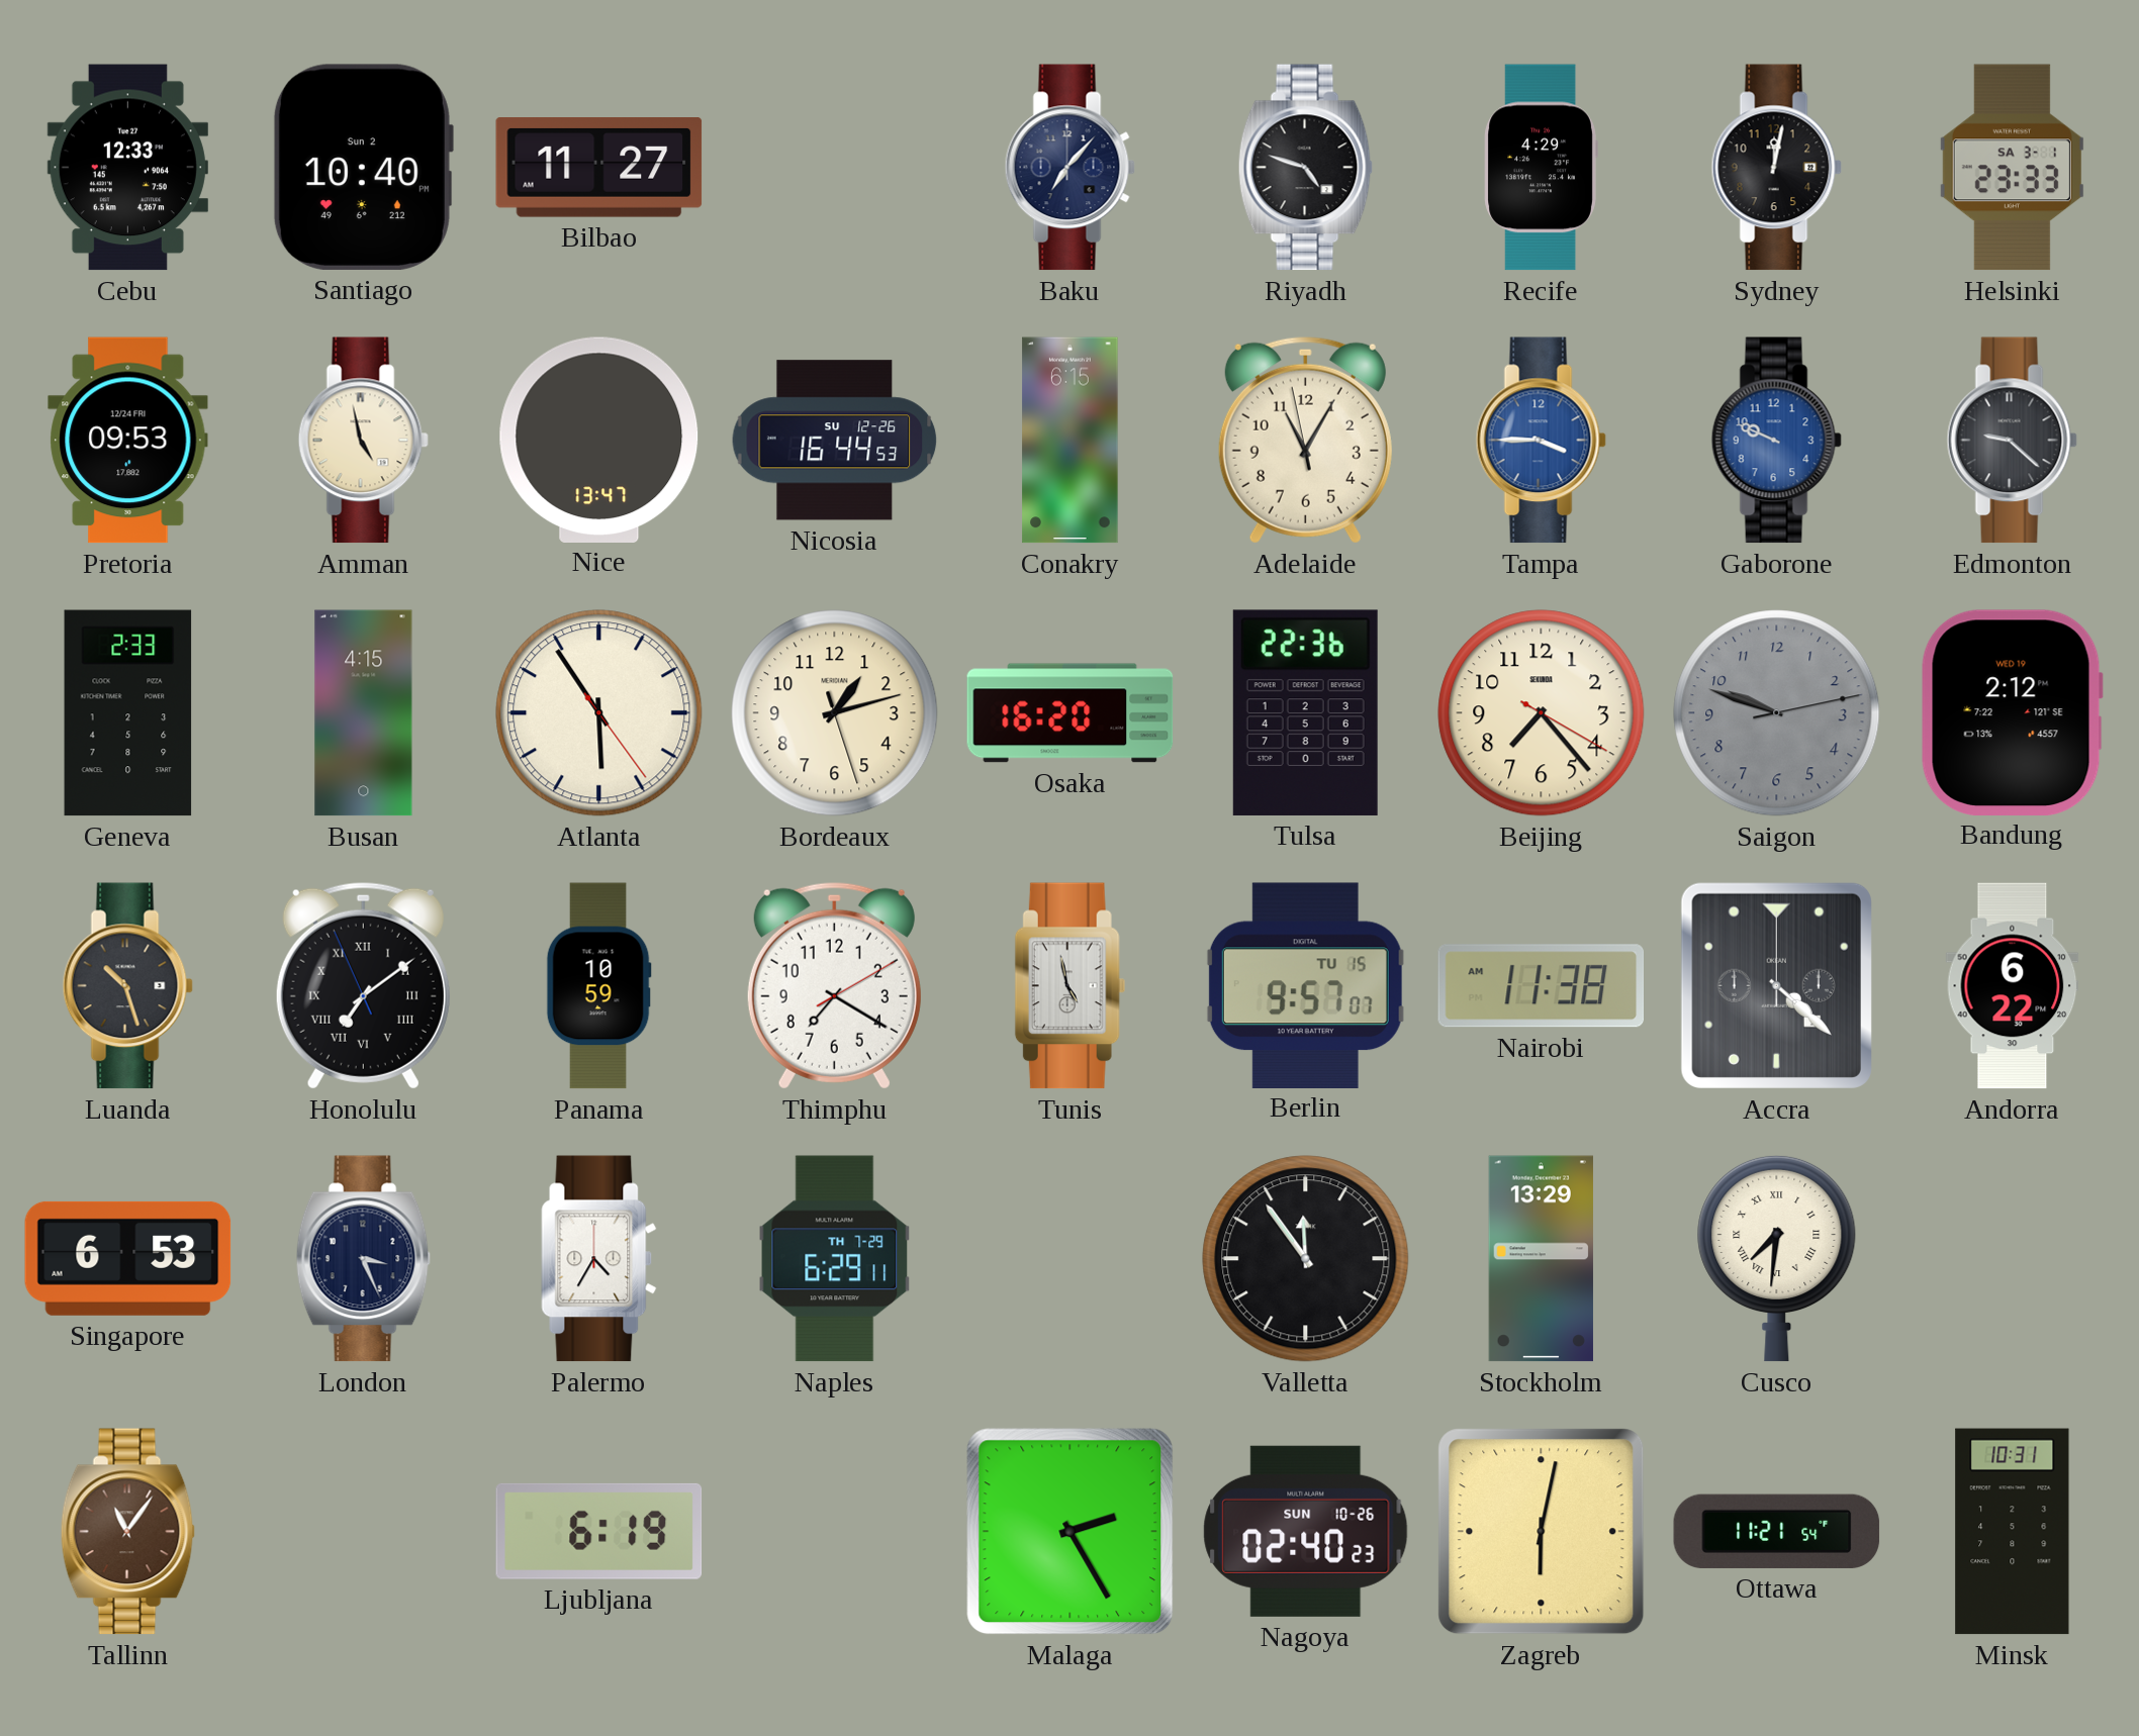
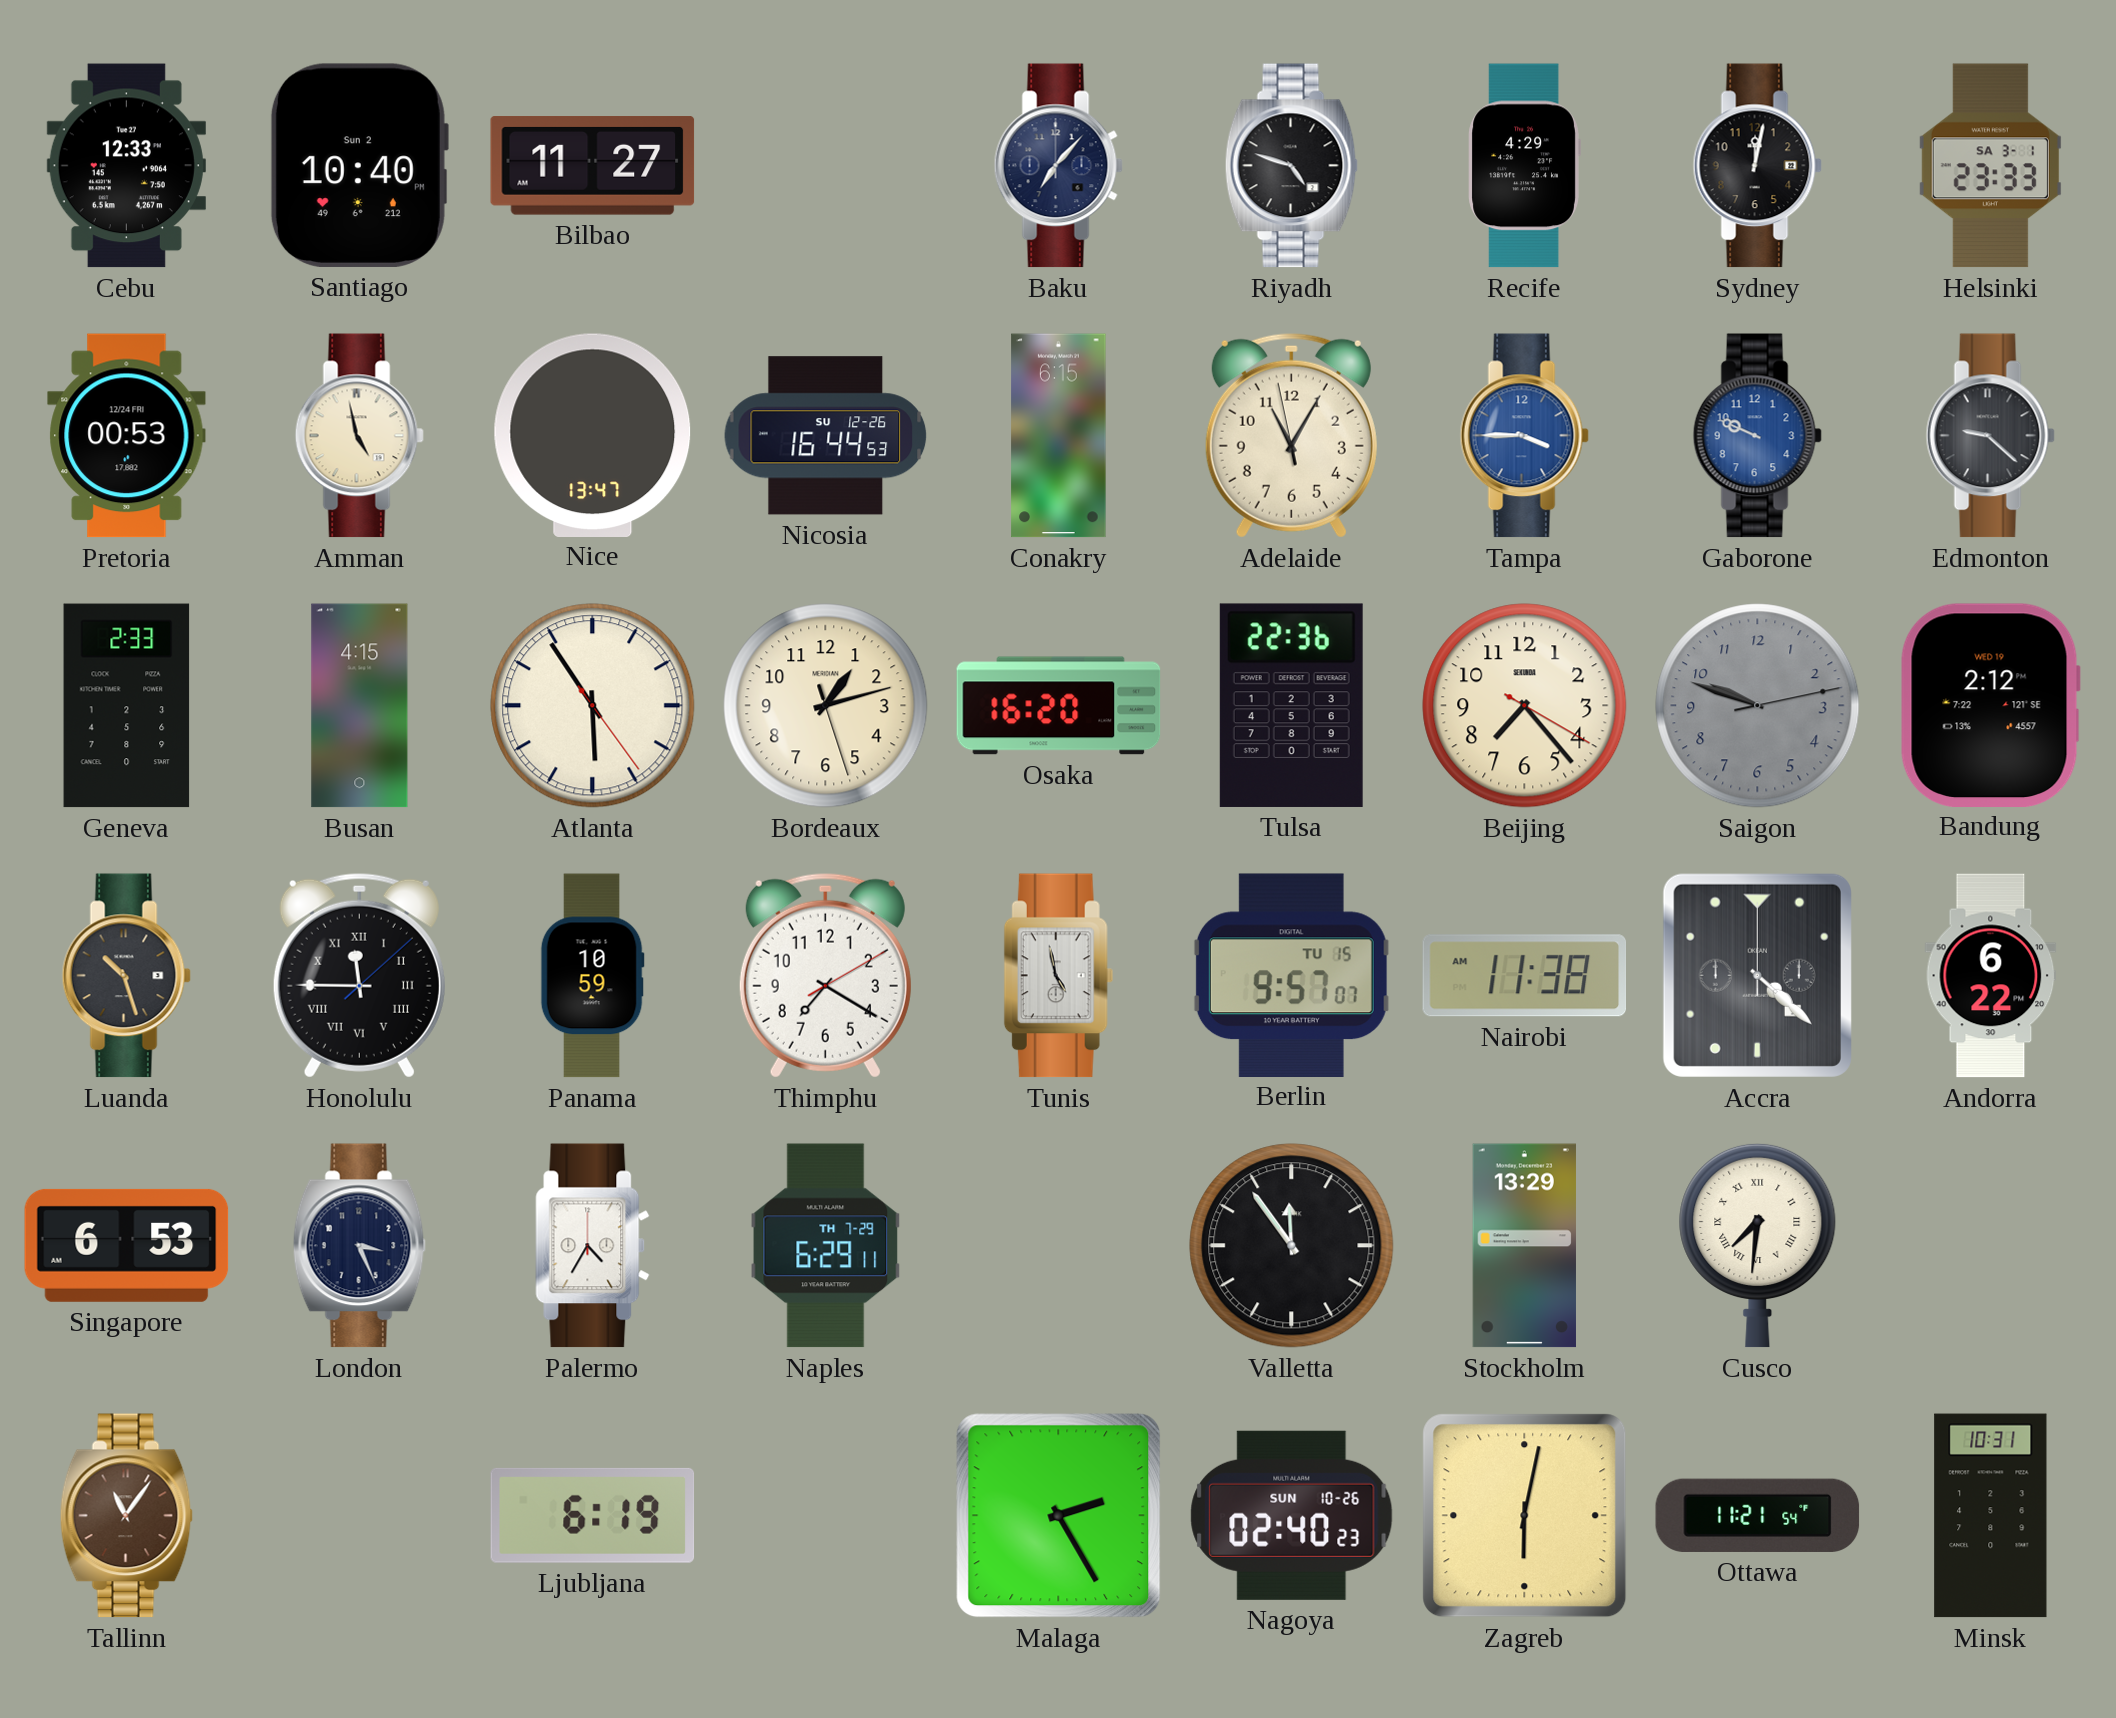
Pretoria: 09:53 -> 00:53 (127, 436)
Honolulu: 7:08 -> 11:45 (359, 975)
